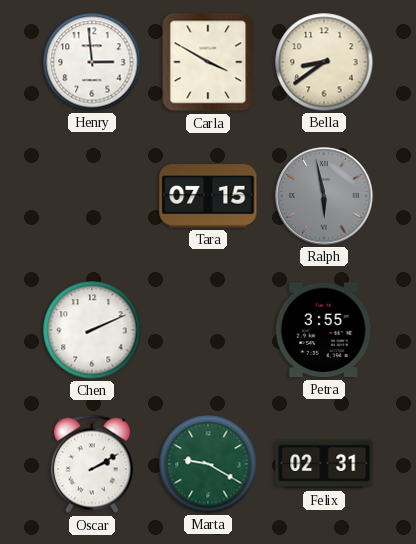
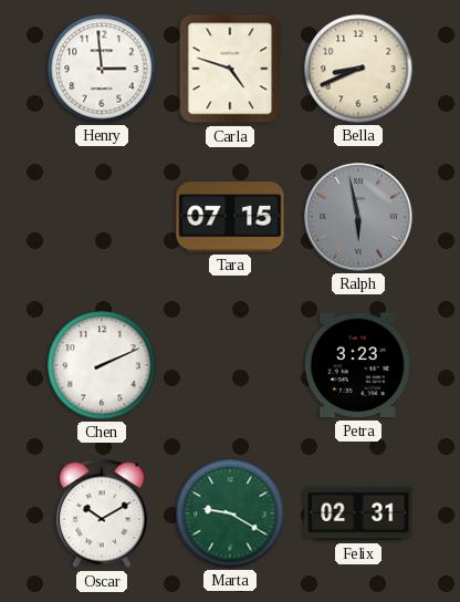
Carla: 3:50 -> 4:48 (230, 69)
Bella: 8:39 -> 8:41 (358, 69)
Petra: 3:55 -> 3:23 (358, 365)
Oscar: 2:10 -> 10:10 (102, 513)
